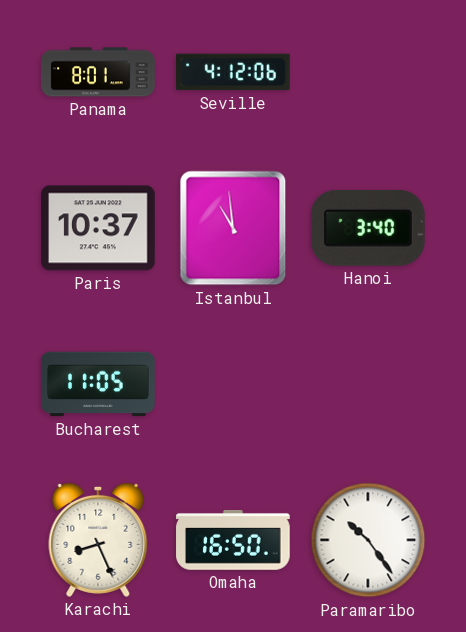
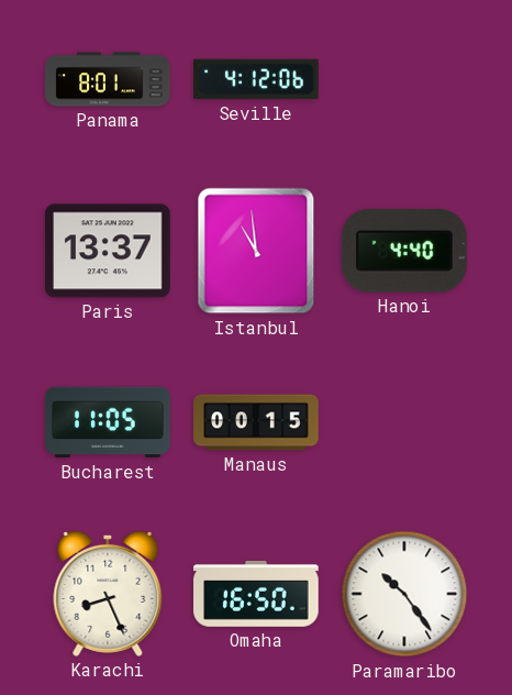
Paris: 10:37 -> 13:37 (108, 251)
Hanoi: 3:40 -> 4:40 (404, 251)
Manaus: none -> 00:15 (256, 422)
